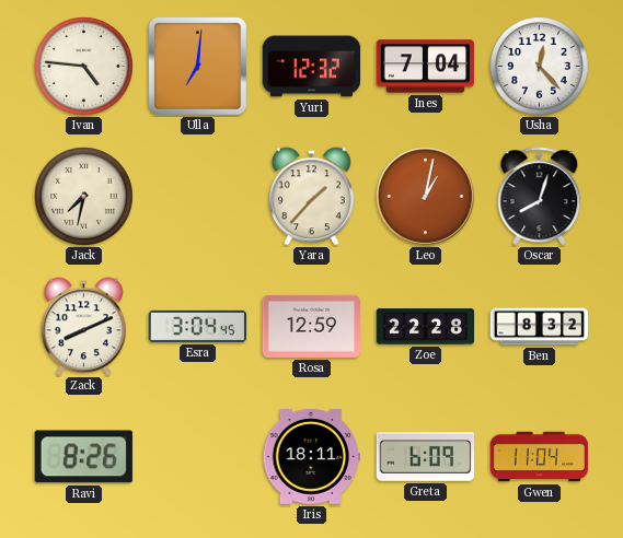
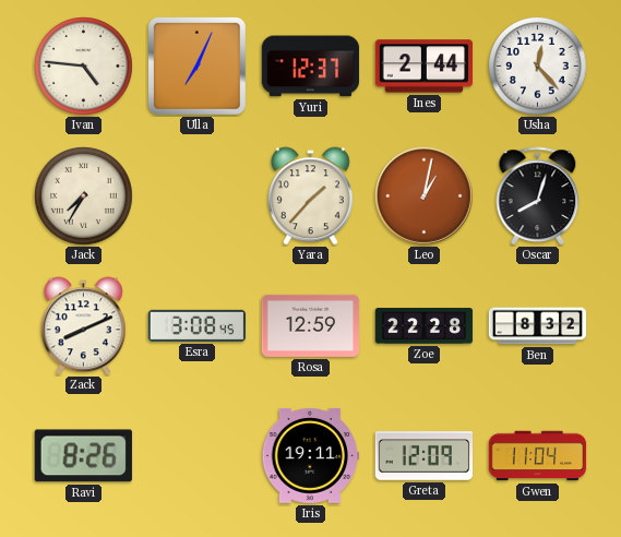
Ulla: 7:01 -> 7:04 (196, 65)
Yuri: 12:32 -> 12:37 (311, 67)
Ines: 7:04 -> 2:44 (425, 67)
Jack: 7:32 -> 7:35 (84, 196)
Esra: 3:04 -> 3:08 (196, 325)
Iris: 18:11 -> 19:11 (310, 455)
Greta: 6:09 -> 12:09 (425, 456)
